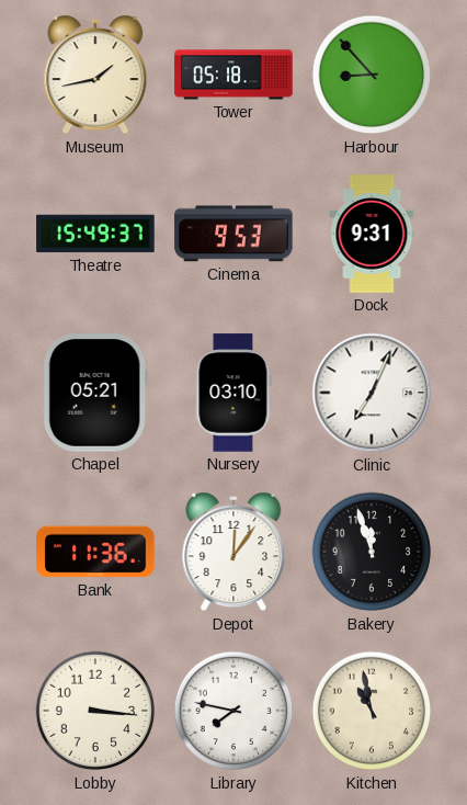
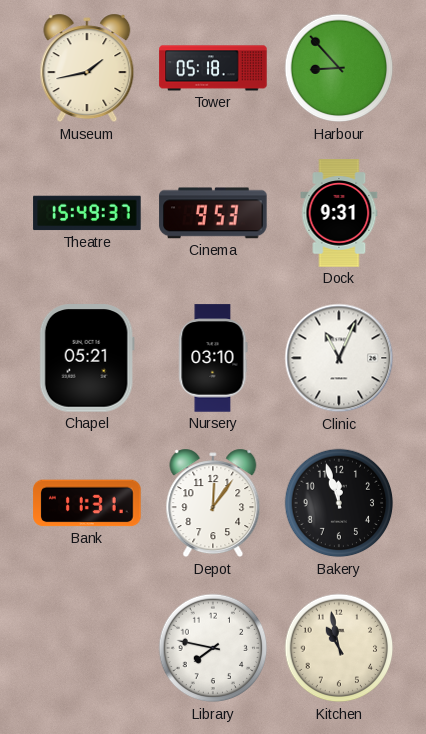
Clinic: 7:04 -> 11:04 (339, 358)
Bank: 11:36 -> 11:31 (87, 503)
Lobby: 3:16 -> none (95, 711)
